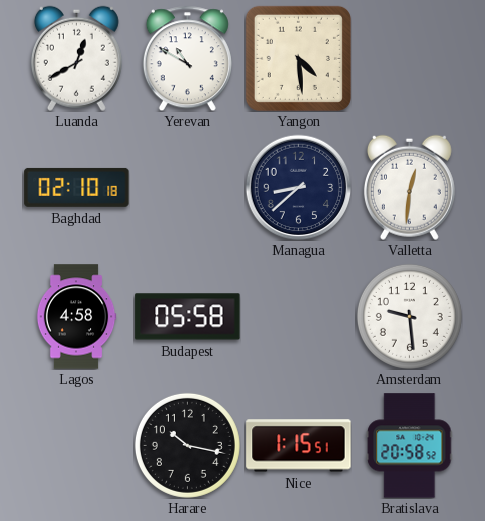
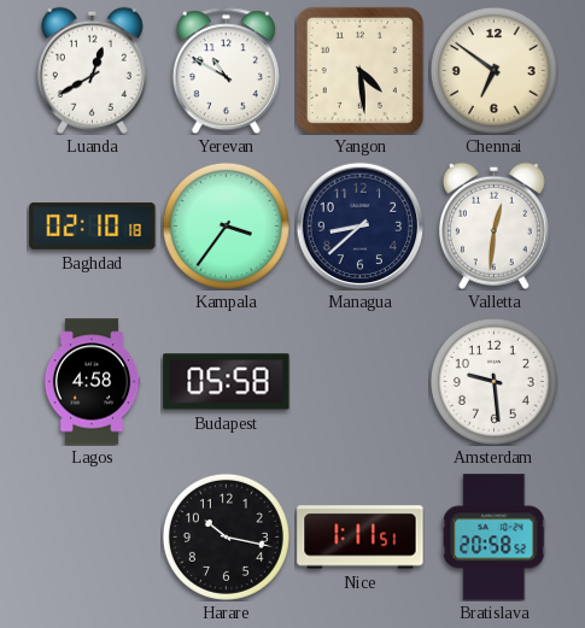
Chennai: none -> 6:51 (493, 70)
Kampala: none -> 3:36 (226, 225)
Nice: 1:15 -> 1:11 (361, 538)
